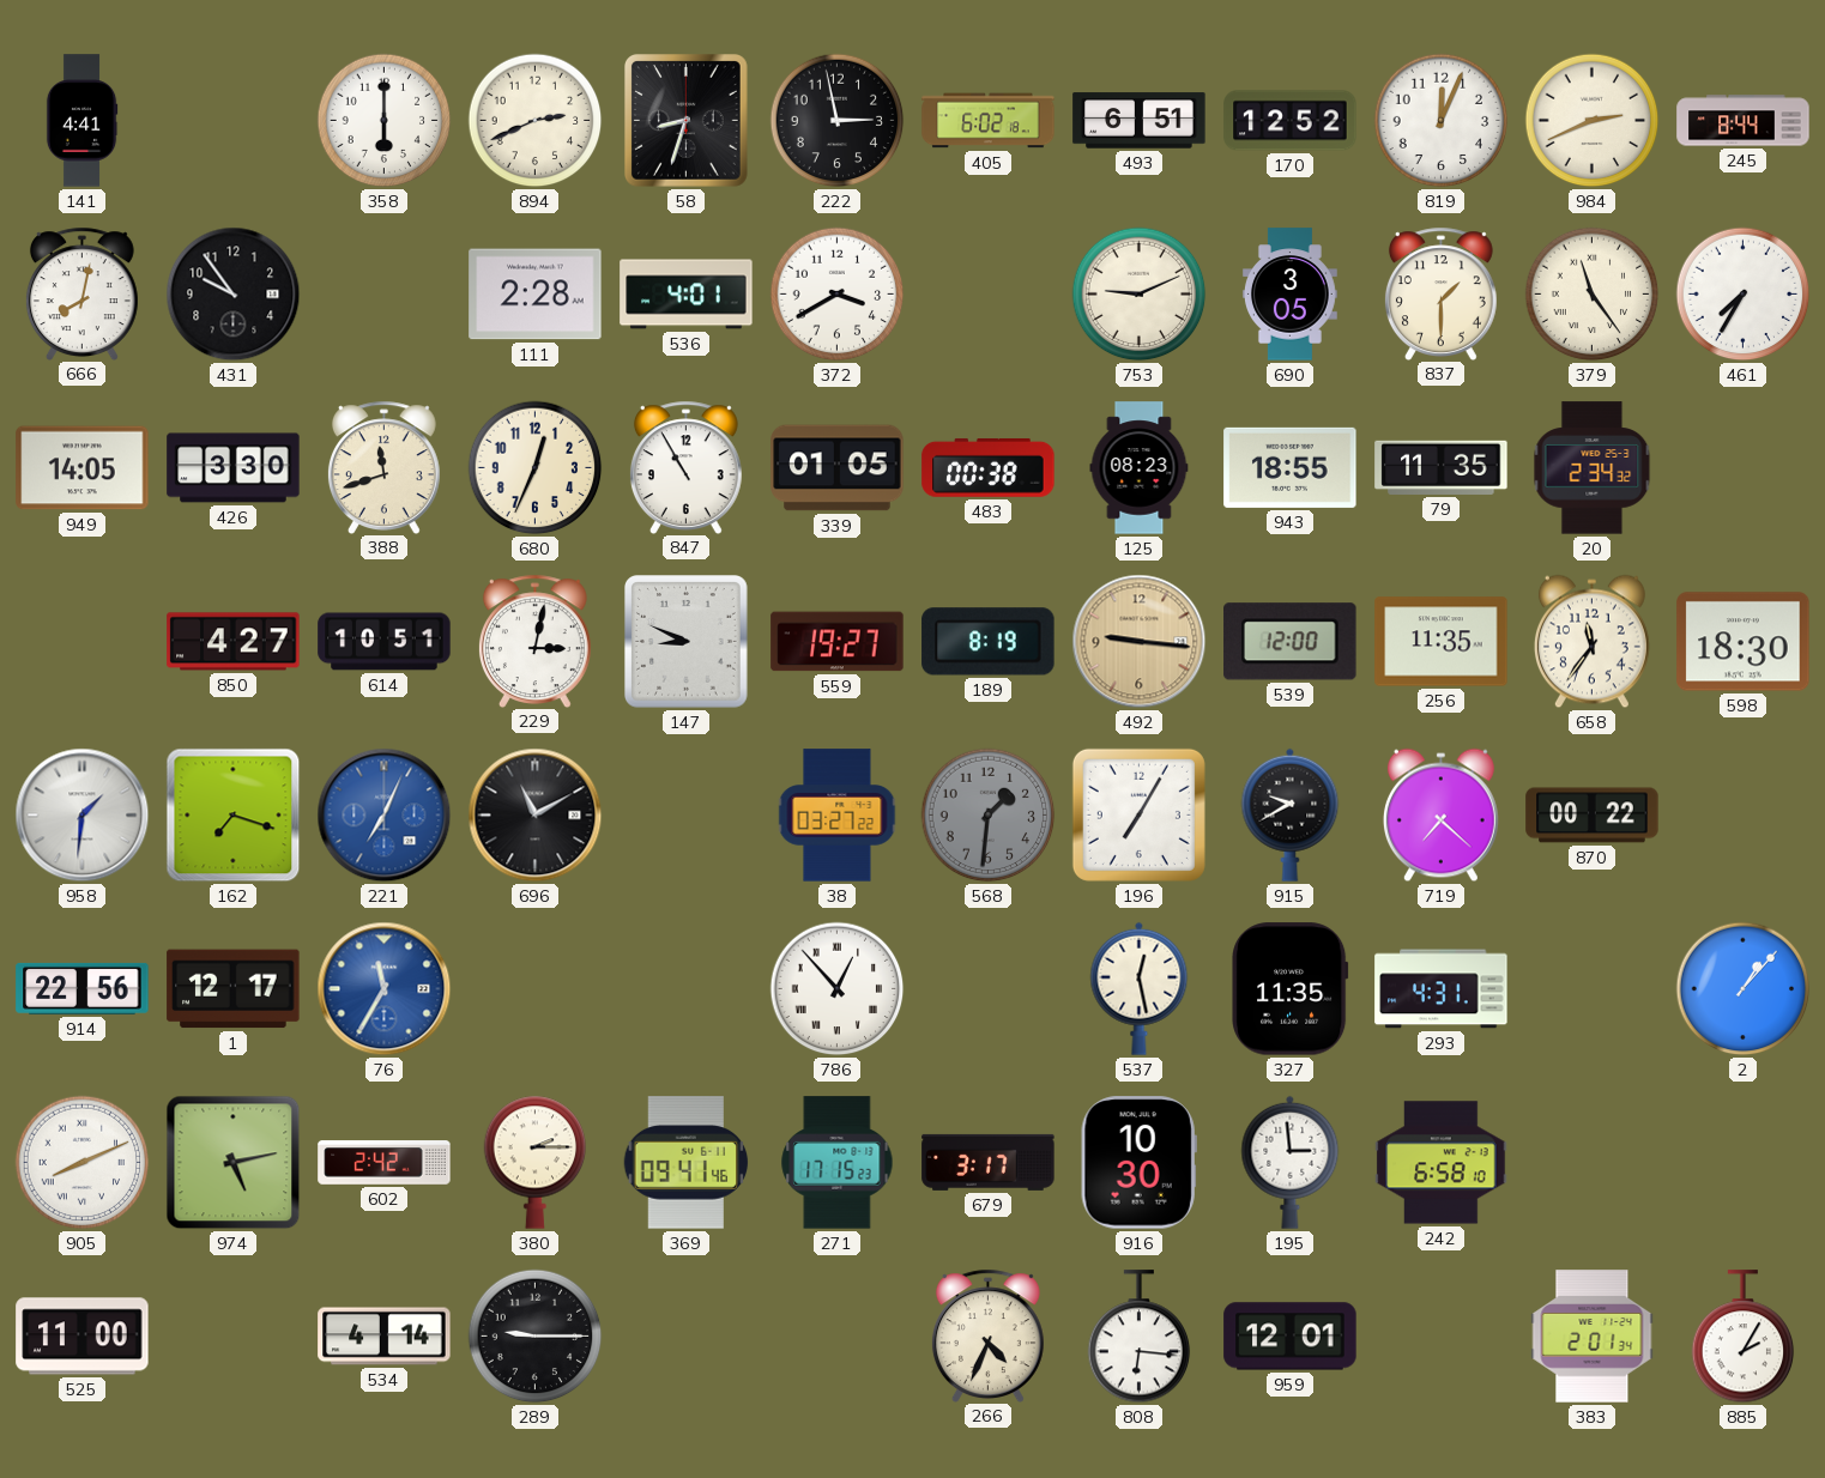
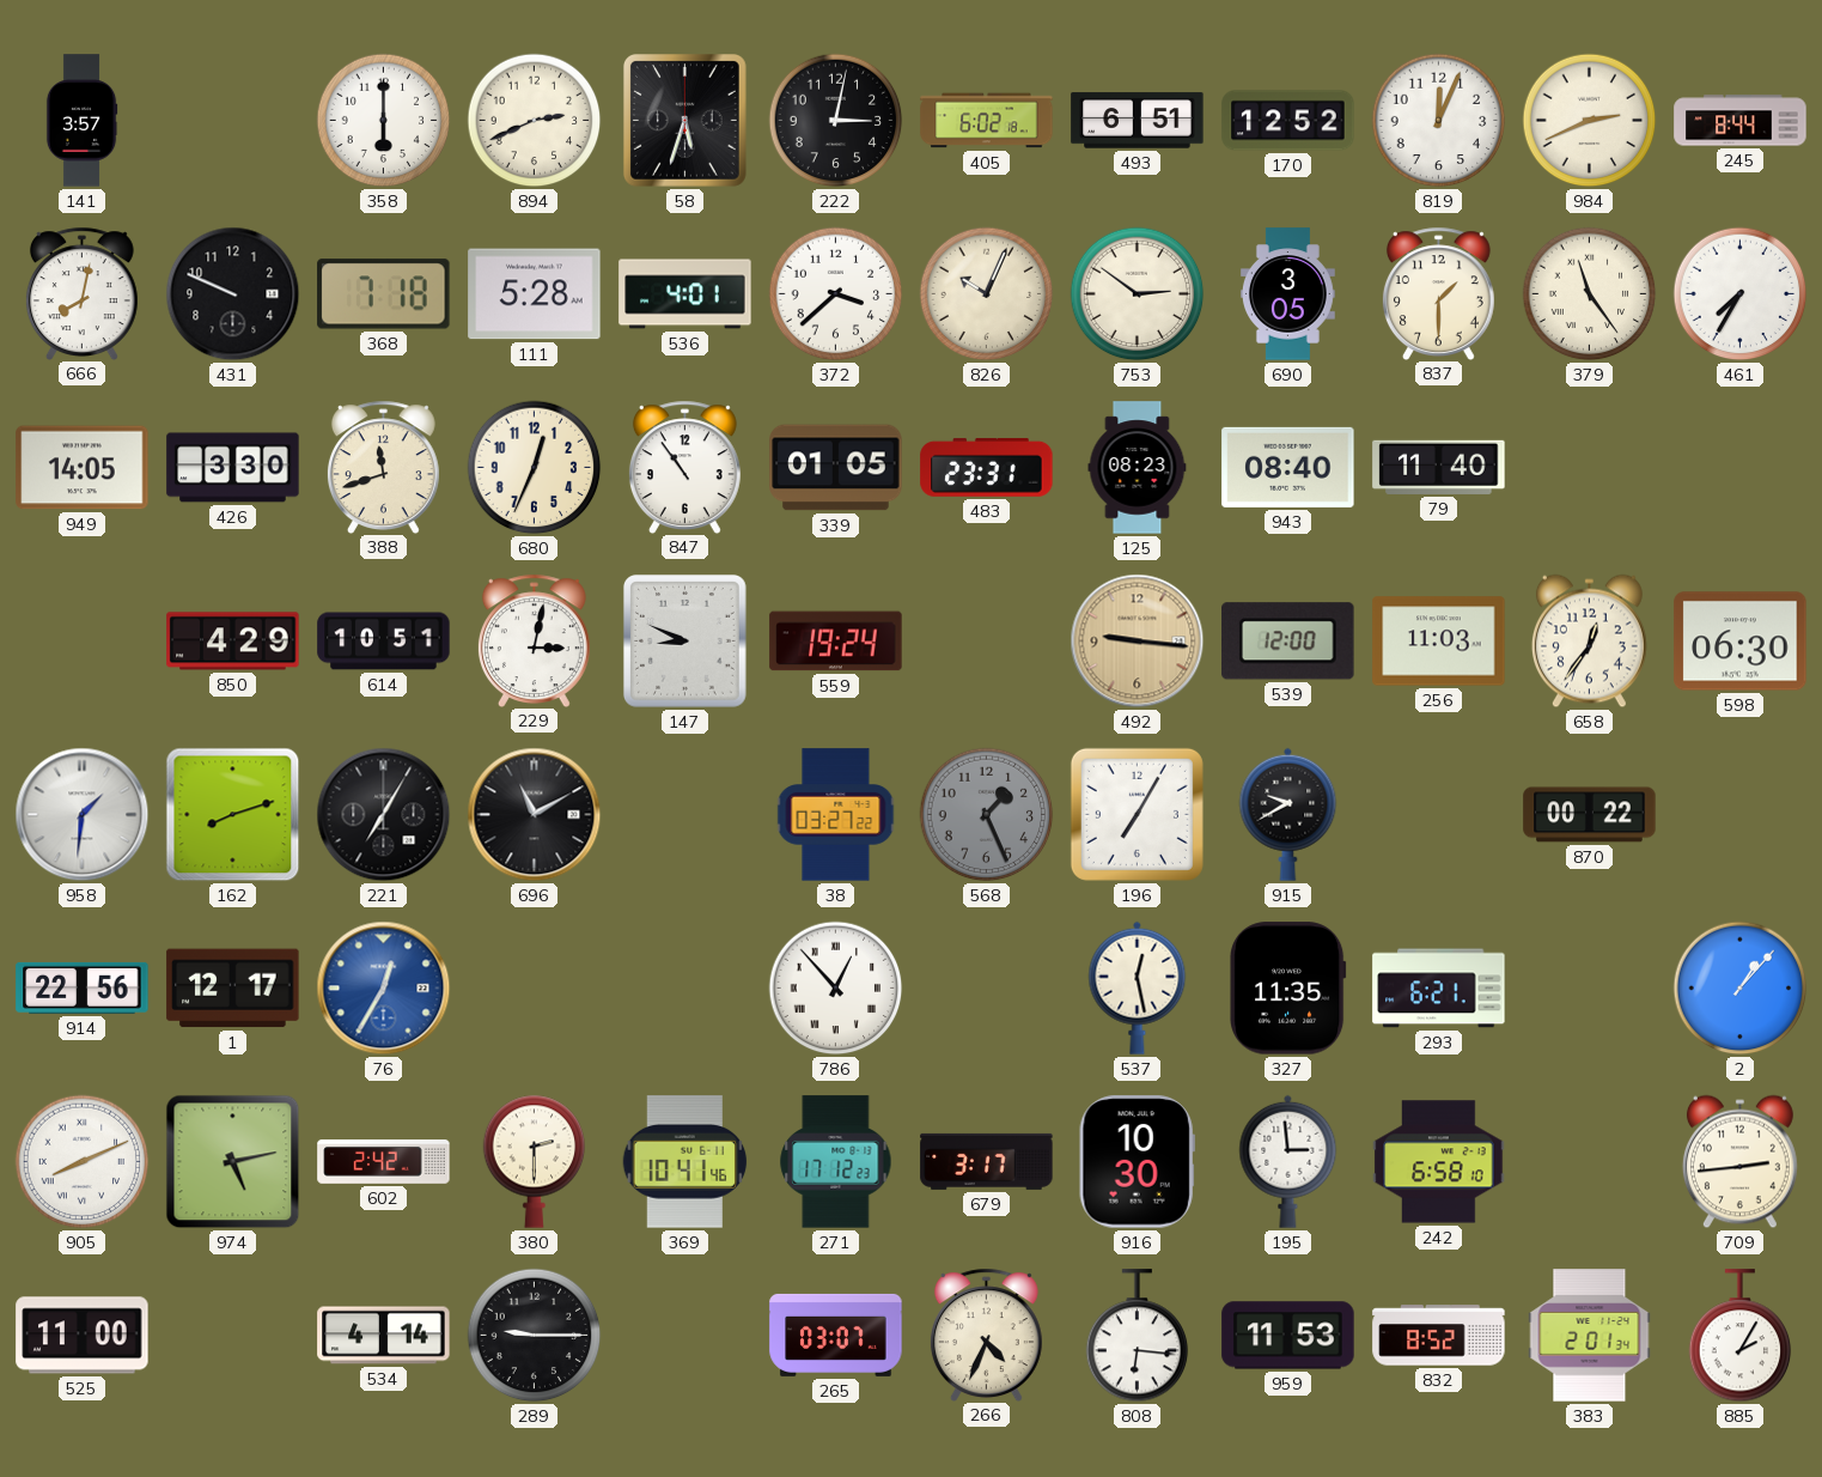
141: 4:41 -> 3:57 (81, 121)
58: 8:33 -> 5:33 (685, 121)
222: 2:58 -> 3:02 (836, 121)
431: 9:54 -> 9:49 (233, 294)
368: none -> 7:18 (384, 294)
111: 2:28 -> 5:28 (535, 294)
372: 3:40 -> 3:38 (836, 294)
826: none -> 10:04 (987, 294)
753: 9:11 -> 2:51 (1138, 294)
847: 10:55 -> 10:54 (684, 467)
483: 00:38 -> 23:31 (987, 467)
943: 18:55 -> 08:40 (1288, 467)
79: 11:35 -> 11:40 (1439, 467)
20: 2:34 -> none (1593, 468)
850: 4:27 -> 4:29 (233, 642)
559: 19:27 -> 19:24 (836, 642)
189: 8:19 -> none (989, 642)
256: 11:35 -> 11:03 (1439, 642)
658: 11:36 -> 12:36 (1589, 642)
598: 18:30 -> 06:30 (1741, 642)
162: 7:18 -> 8:12 (233, 815)
221: 7:04 -> 7:05 (384, 815)
221 dial: blue -> black (384, 815)
568: 1:31 -> 1:26 (987, 815)
719: 7:22 -> none (1440, 816)
76: 11:35 -> 12:35 (384, 989)
293: 4:31 -> 6:21 (1439, 989)
380: 2:15 -> 2:30 (535, 1161)
369: 09:41 -> 10:41 (685, 1162)
271: 17:15 -> 17:12 (836, 1162)
709: none -> 2:44 (1739, 1162)
265: none -> 03:07 (836, 1335)
959: 12:01 -> 11:53 (1288, 1336)
832: none -> 8:52 (1439, 1336)
